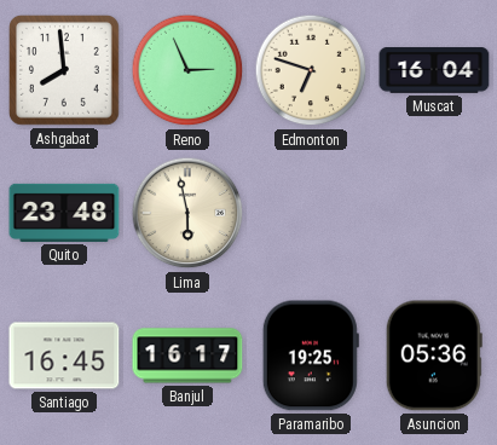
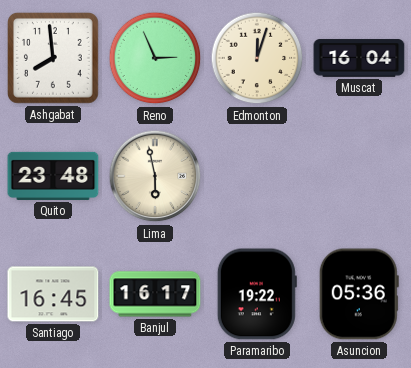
Edmonton: 6:48 -> 12:03 (257, 58)
Paramaribo: 19:25 -> 19:22 (257, 294)
